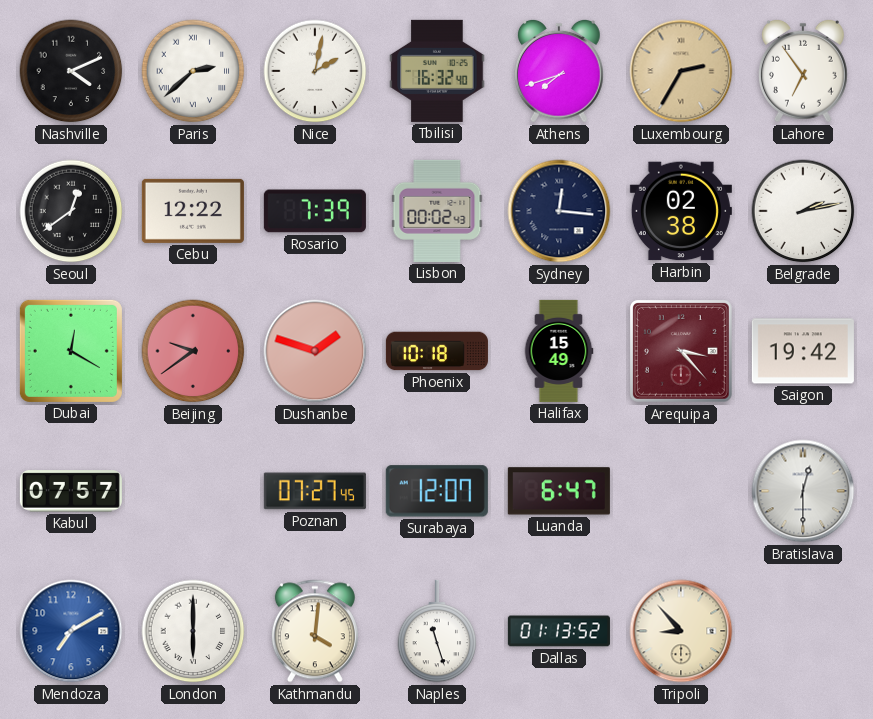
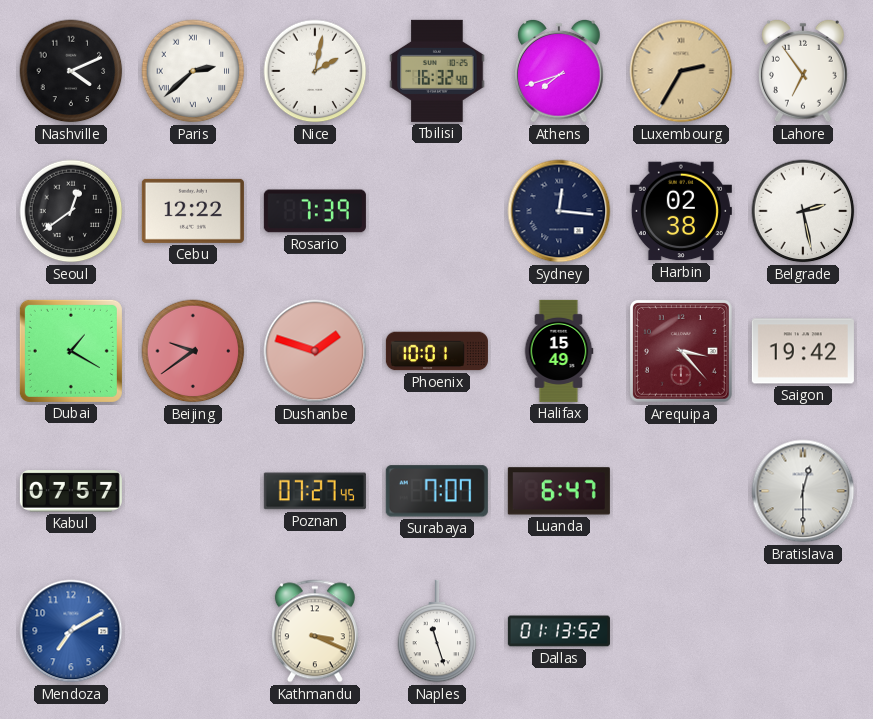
Lisbon: 00:02 -> none (437, 211)
Belgrade: 2:13 -> 2:28 (803, 211)
Dubai: 12:20 -> 1:20 (71, 351)
Phoenix: 10:18 -> 10:01 (437, 351)
Surabaya: 12:07 -> 7:07 (437, 491)
London: 6:00 -> none (193, 631)
Kathmandu: 4:01 -> 3:19 (315, 631)
Tripoli: 8:53 -> none (681, 631)
